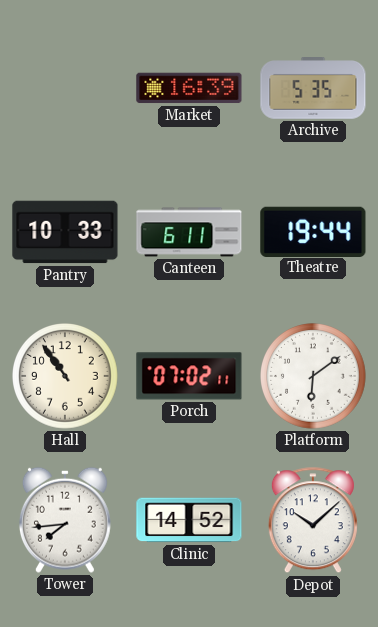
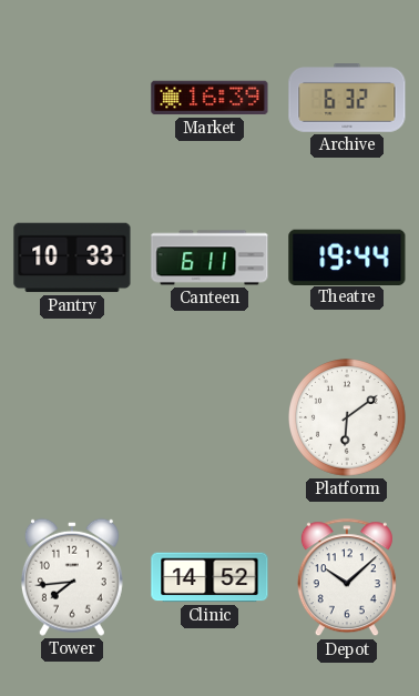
Archive: 5:35 -> 6:32 (347, 98)
Hall: 10:54 -> none (65, 376)
Porch: 07:02 -> none (189, 376)
